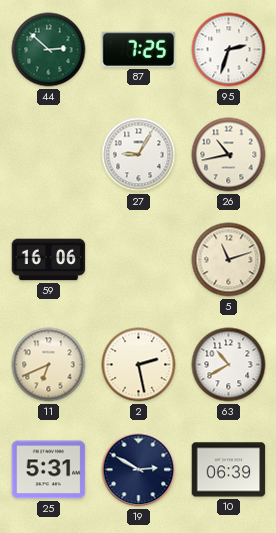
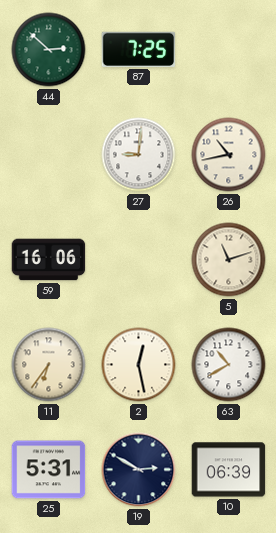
95: 2:33 -> none (229, 50)
27: 9:05 -> 9:01 (139, 155)
11: 6:41 -> 6:36 (49, 365)
2: 2:28 -> 12:28 (139, 365)
